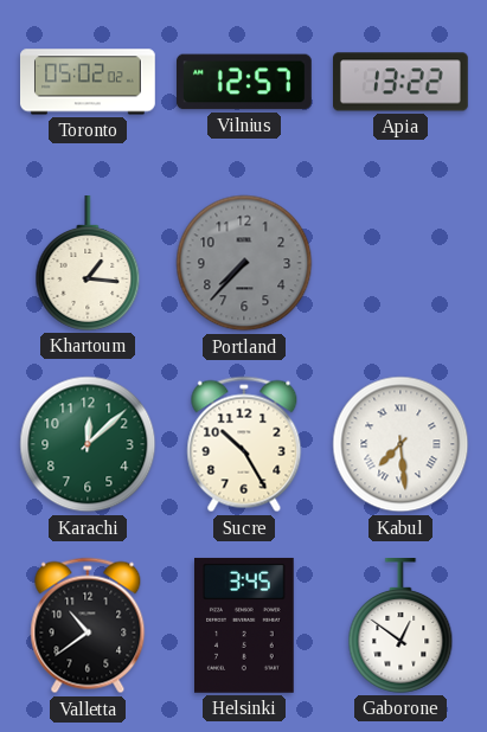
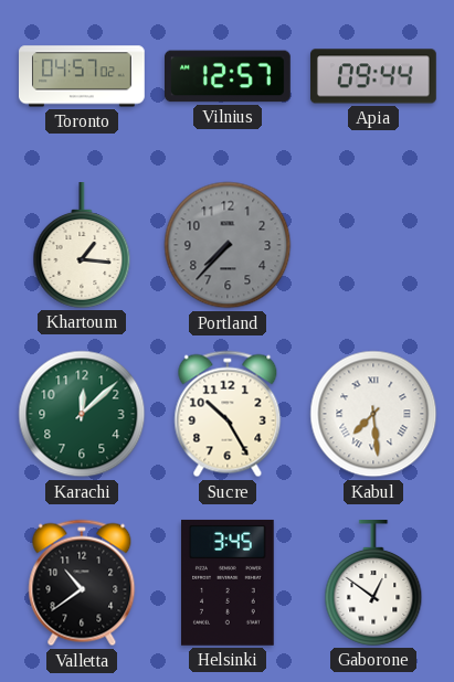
Toronto: 05:02 -> 04:57 (83, 76)
Apia: 13:22 -> 09:44 (374, 76)
